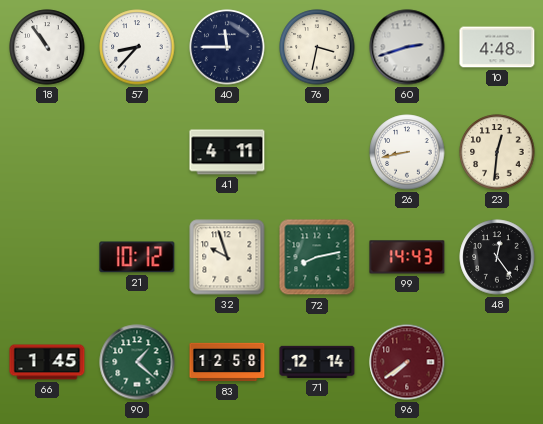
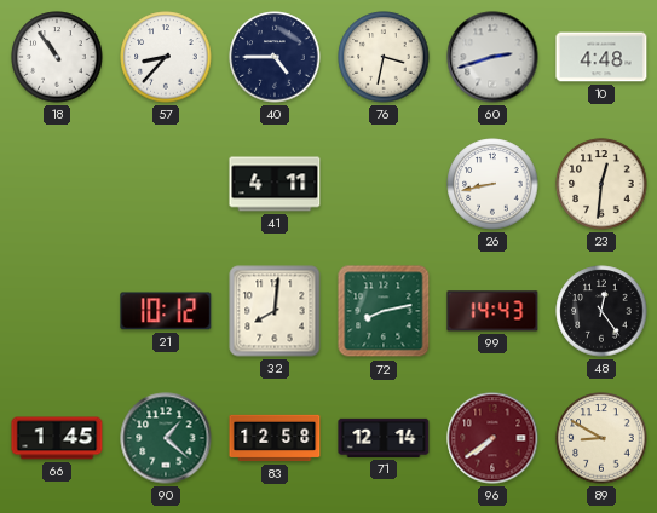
40: 11:45 -> 4:45 (275, 57)
32: 9:57 -> 8:01 (275, 311)
89: none -> 8:50 (601, 438)
